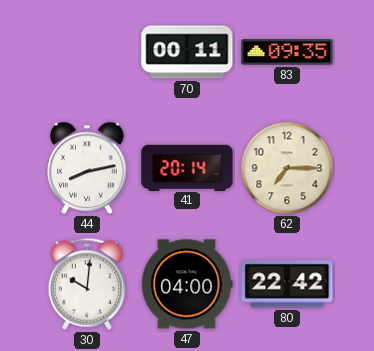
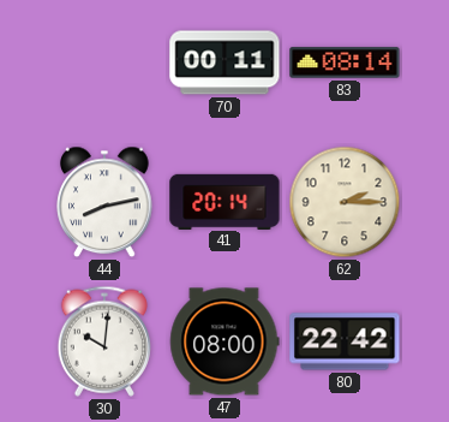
83: 09:35 -> 08:14 (345, 63)
62: 7:15 -> 2:15 (345, 202)
47: 04:00 -> 08:00 (224, 341)
